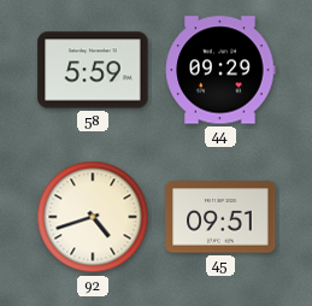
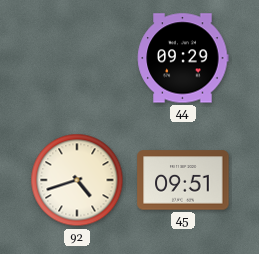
58: 5:59 -> none (93, 70)
